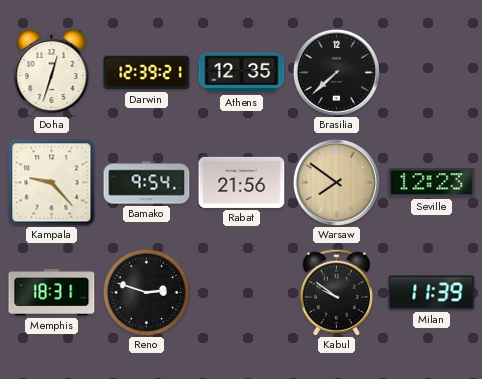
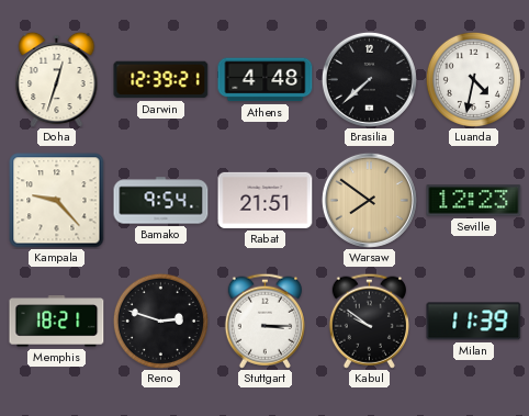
Athens: 12:35 -> 4:48 (266, 80)
Luanda: none -> 4:32 (473, 79)
Rabat: 21:56 -> 21:51 (266, 200)
Memphis: 18:31 -> 18:21 (57, 322)
Stuttgart: none -> 3:15 (264, 321)
